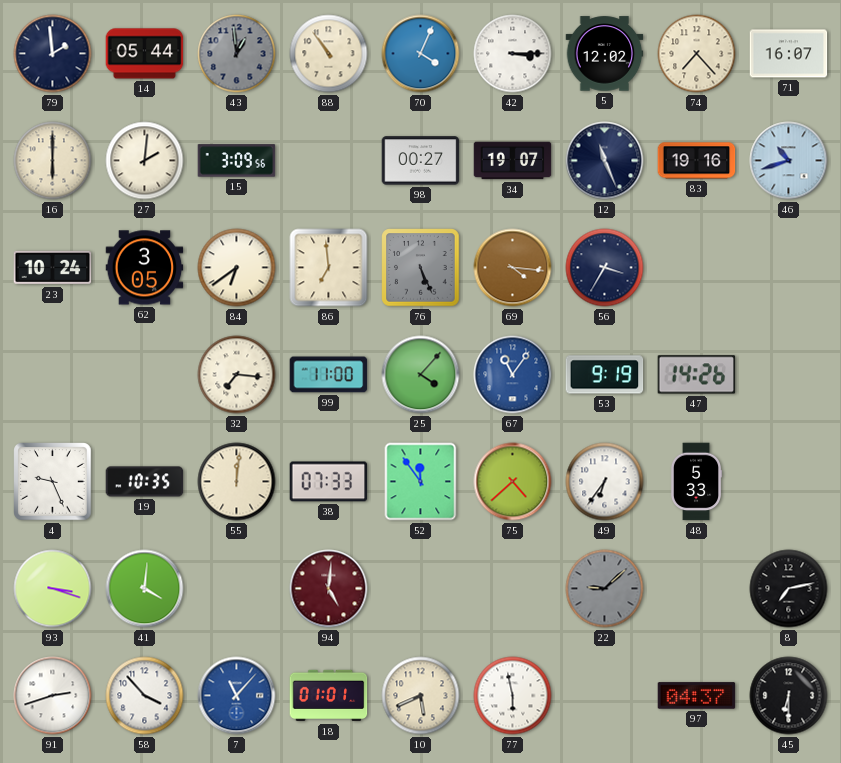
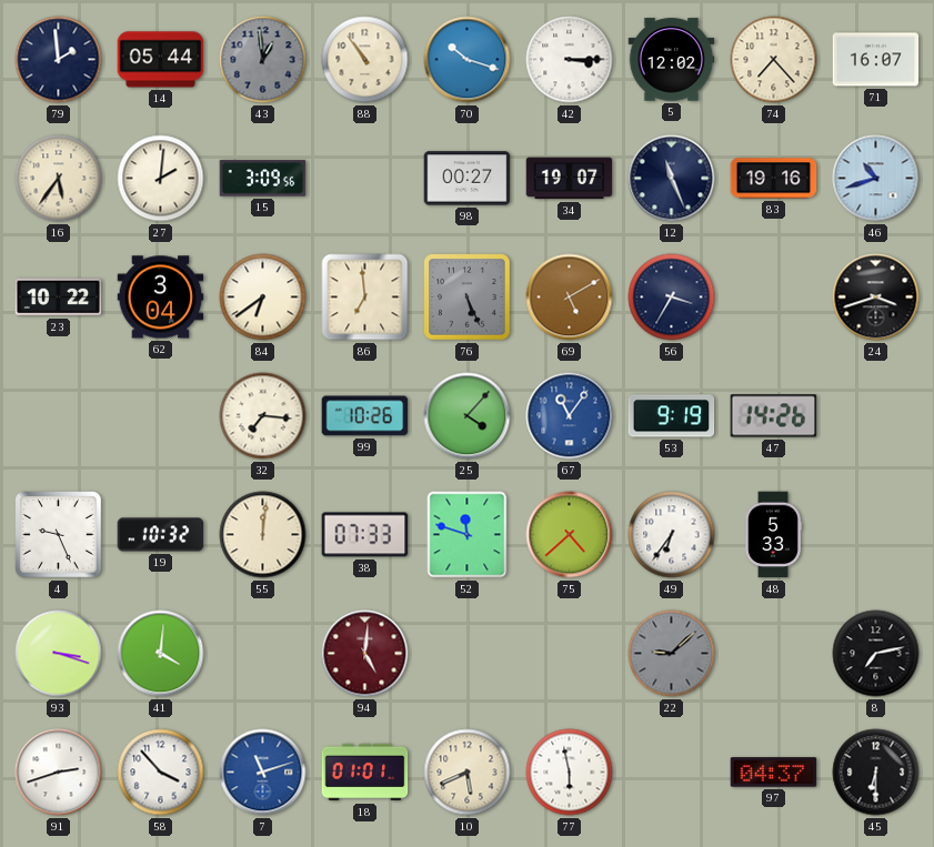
70: 4:04 -> 10:18 (468, 60)
16: 6:00 -> 5:36 (59, 179)
23: 10:24 -> 10:22 (59, 298)
62: 3:05 -> 3:04 (161, 298)
69: 4:16 -> 5:10 (570, 298)
24: none -> 3:42 (876, 298)
99: 11:00 -> 10:26 (365, 416)
19: 10:35 -> 10:32 (161, 535)
52: 11:54 -> 11:48 (468, 535)
7: 11:07 -> 11:12 (263, 773)
